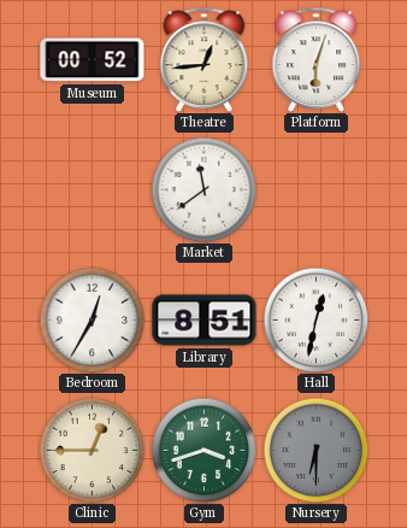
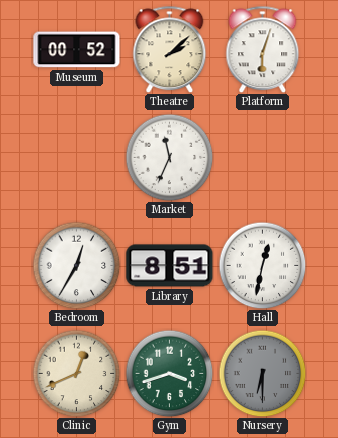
Theatre: 12:44 -> 2:08 (170, 49)
Market: 11:39 -> 11:34 (169, 157)
Clinic: 12:45 -> 12:41 (76, 373)
